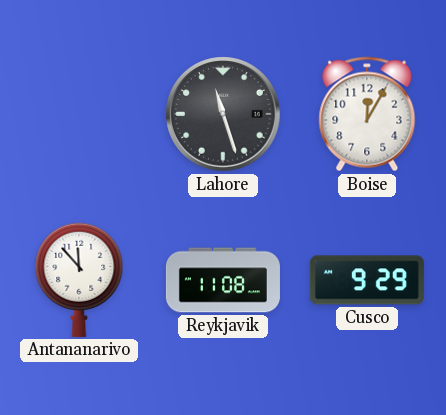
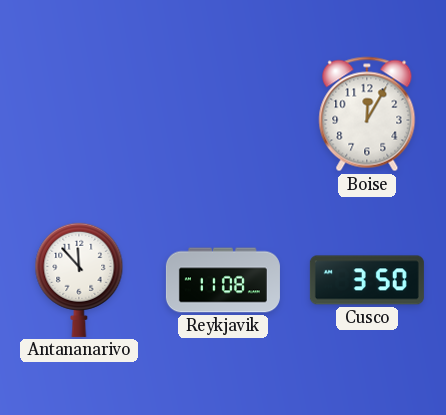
Lahore: 11:27 -> none (223, 114)
Cusco: 9:29 -> 3:50 (367, 280)
